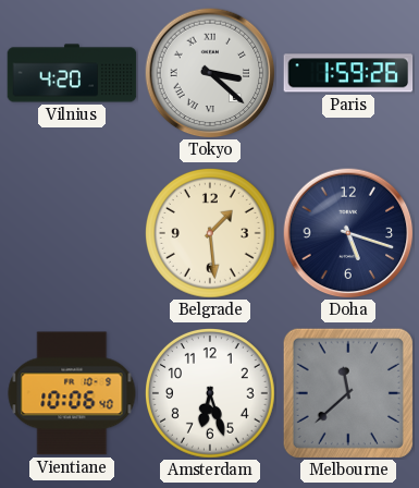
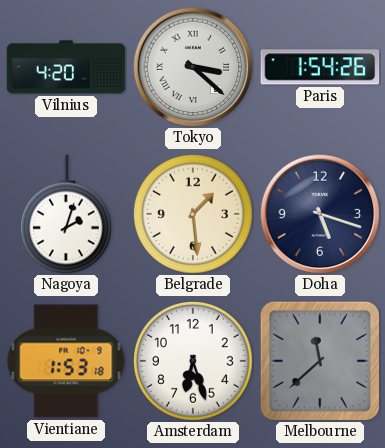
Paris: 1:59 -> 1:54 (320, 67)
Nagoya: none -> 2:03 (66, 214)
Vientiane: 10:06 -> 1:53 (66, 361)
